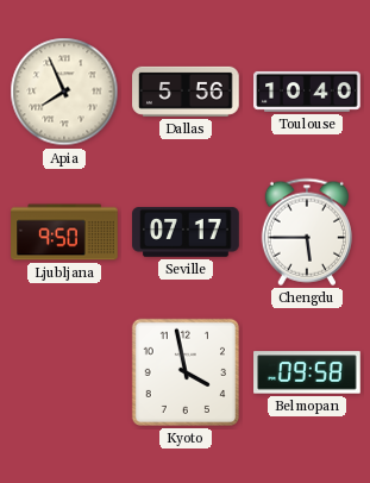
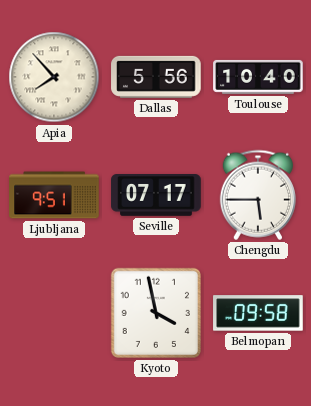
Apia: 7:56 -> 7:53 (54, 77)
Ljubljana: 9:50 -> 9:51 (54, 195)
